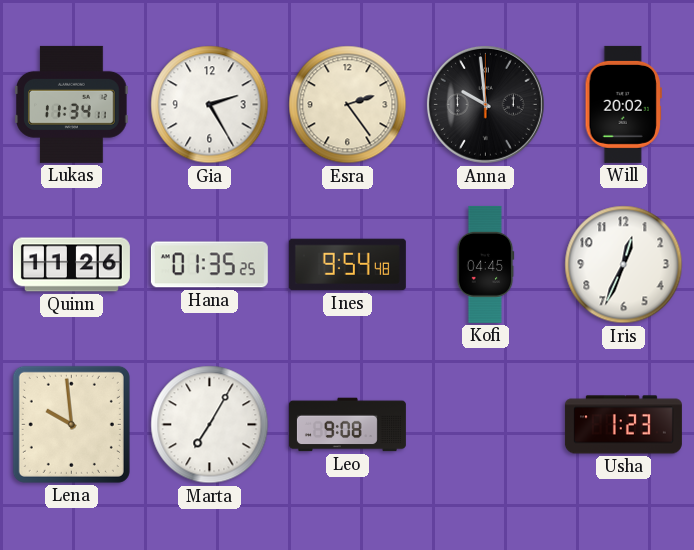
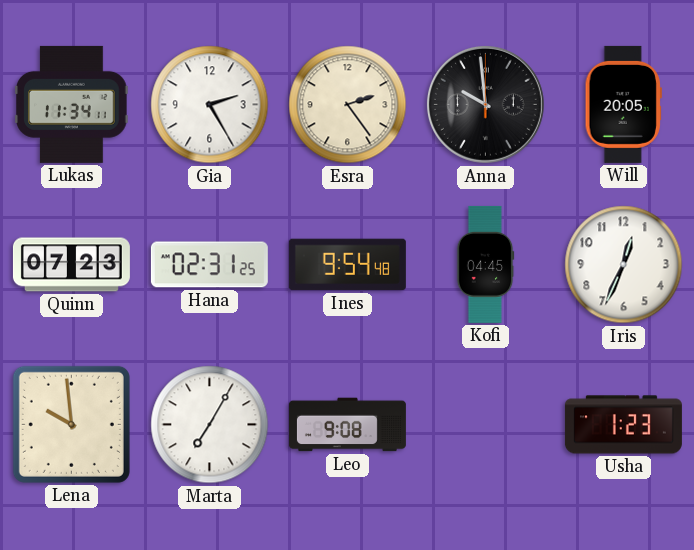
Will: 20:02 -> 20:05 (623, 104)
Quinn: 11:26 -> 07:23 (71, 265)
Hana: 01:35 -> 02:31 (209, 265)
